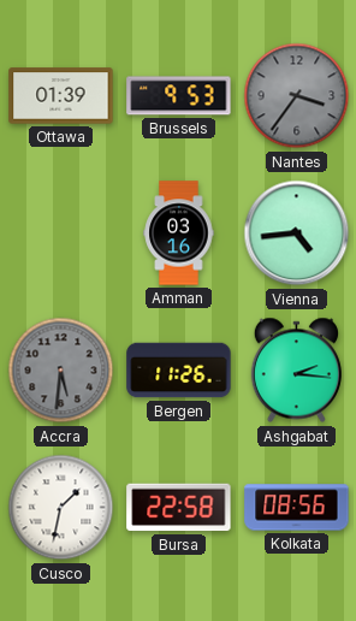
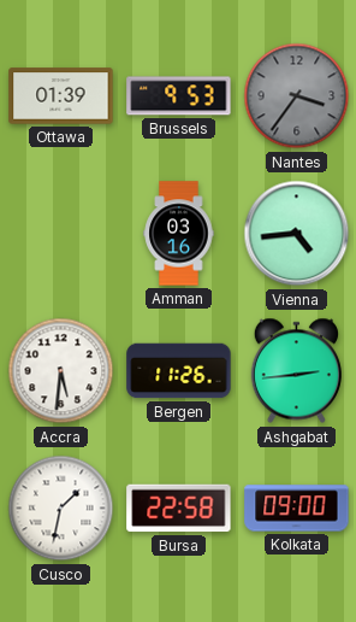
Accra dial: grey -> white (61, 371)
Ashgabat: 2:16 -> 2:44 (296, 371)
Kolkata: 08:56 -> 09:00 (297, 509)
